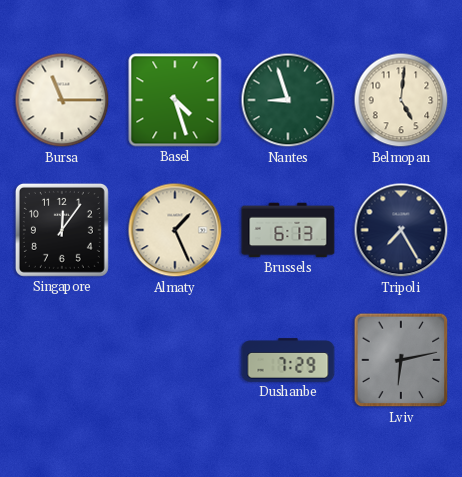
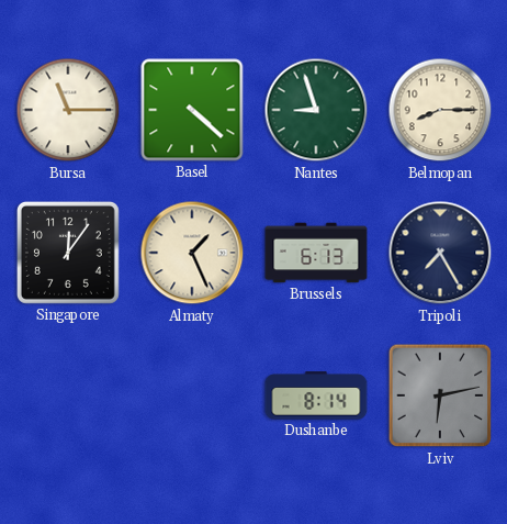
Basel: 4:27 -> 4:22 (192, 110)
Belmopan: 5:01 -> 8:15 (440, 110)
Dushanbe: 7:29 -> 8:14 (316, 395)
